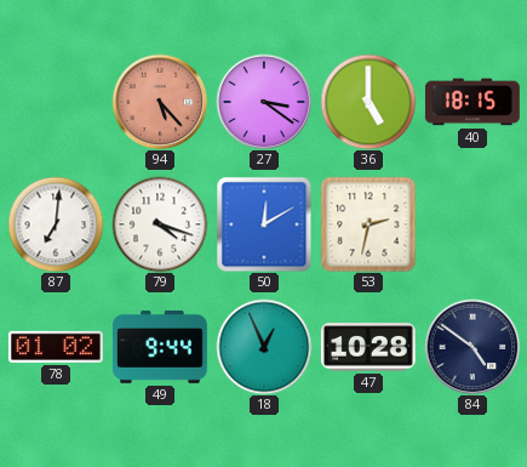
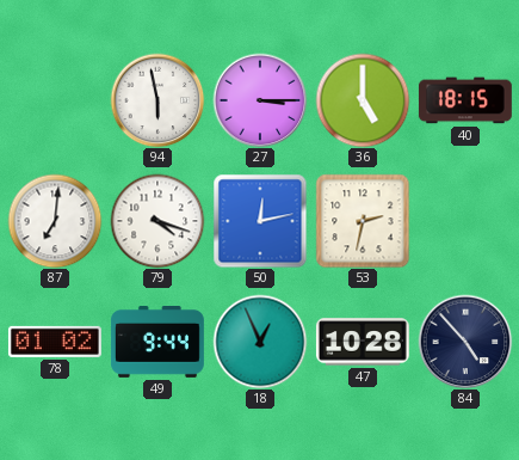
94: 5:23 -> 5:58 (157, 100)
94 dial: salmon -> white (157, 100)
27: 3:21 -> 3:15 (260, 100)
50: 12:10 -> 12:13 (260, 221)
84: 4:51 -> 4:53 (465, 342)
